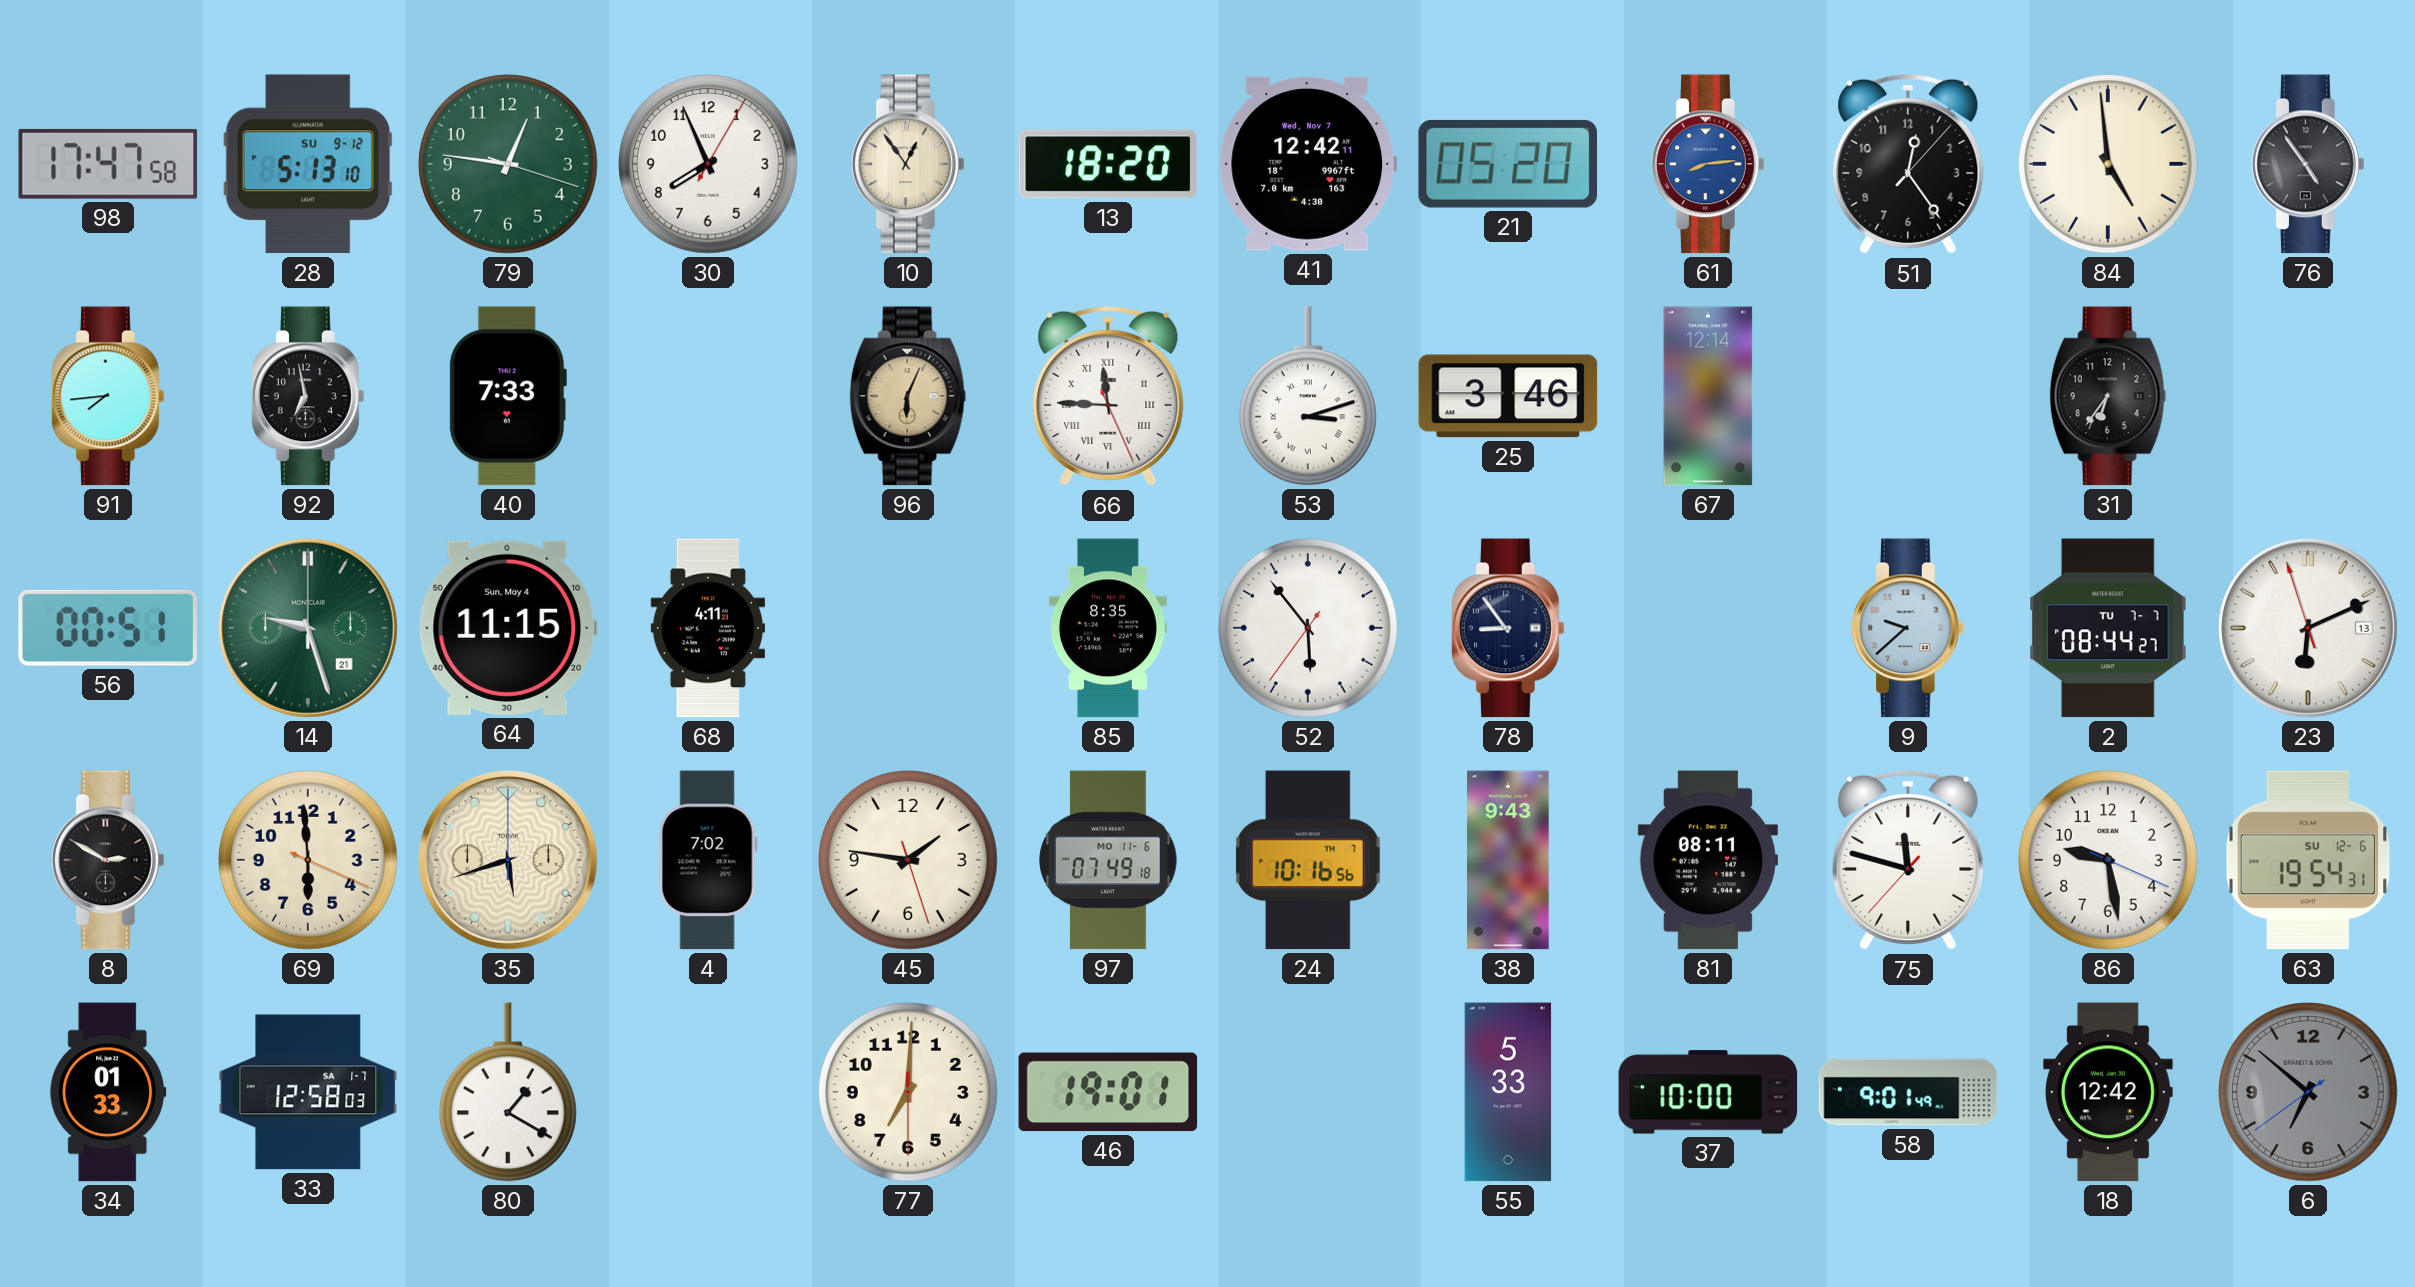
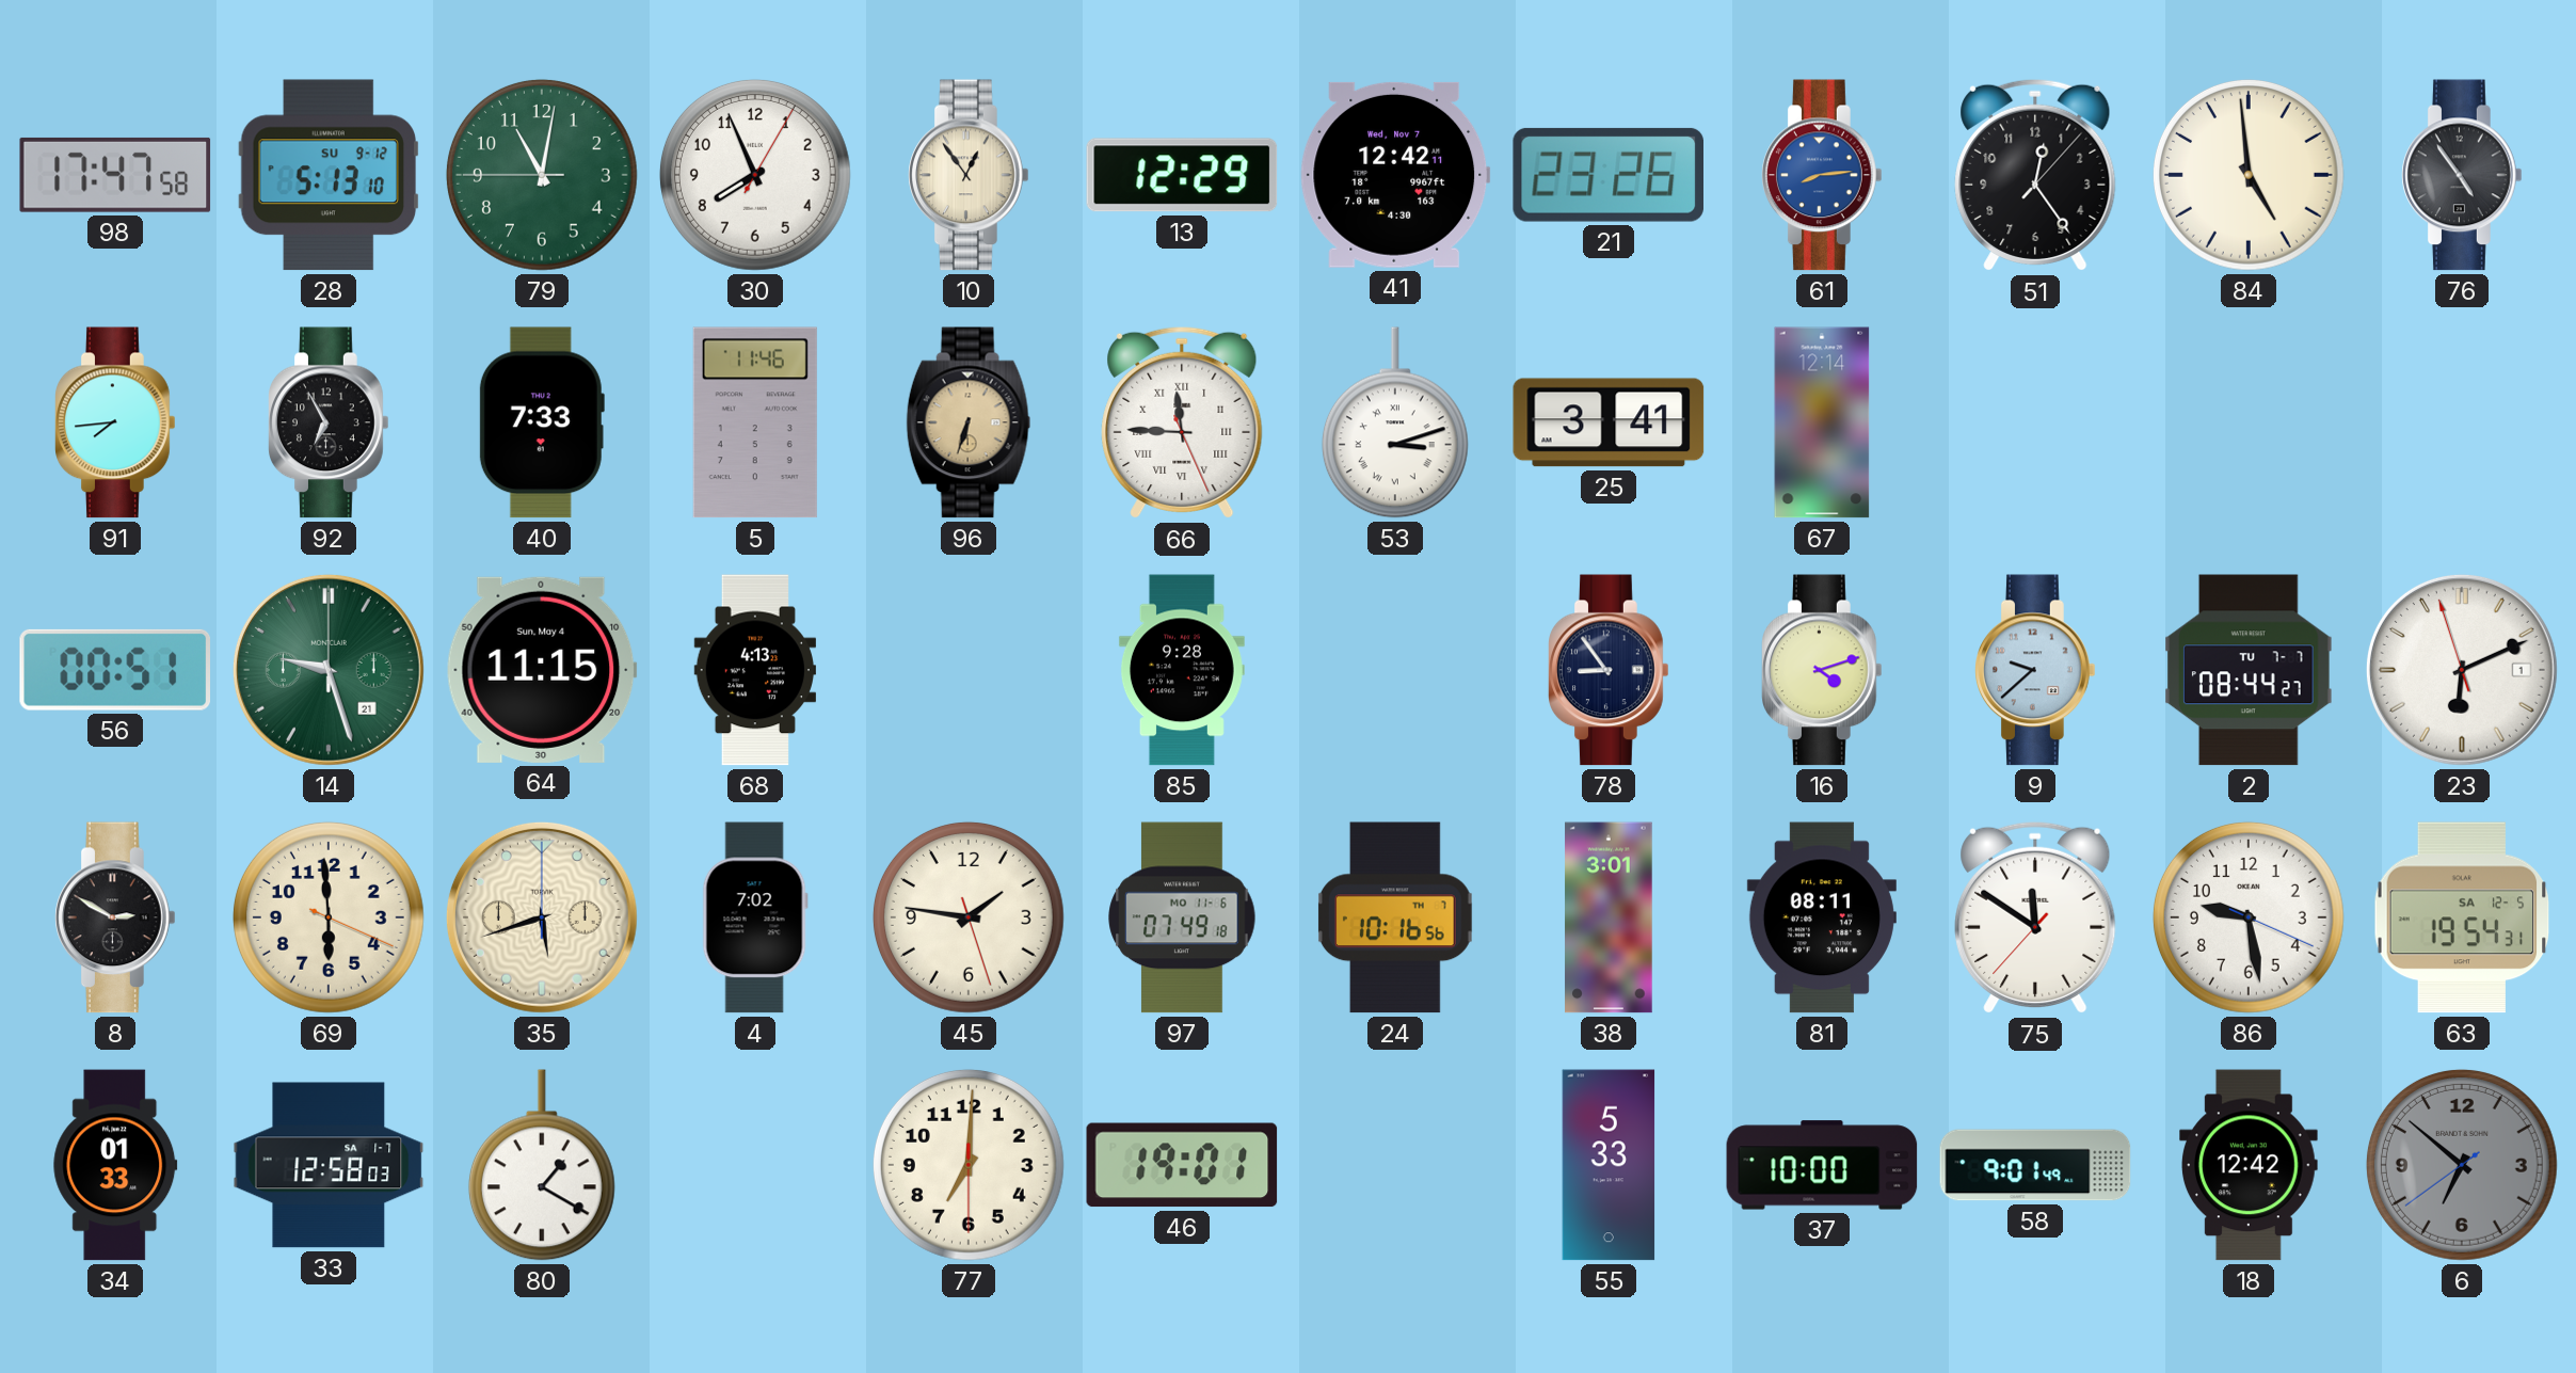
79: 12:46 -> 11:01 (542, 175)
13: 18:20 -> 12:29 (1182, 175)
21: 05:20 -> 23:26 (1607, 175)
92: 6:58 -> 6:55 (330, 422)
5: none -> 11:46 (755, 422)
96: 6:04 -> 6:33 (969, 422)
25: 3:46 -> 3:41 (1609, 422)
31: 6:36 -> none (2108, 396)
68: 4:11 -> 4:13 (754, 670)
85: 8:35 -> 9:28 (1182, 670)
52: 5:53 -> none (1308, 628)
16: none -> 4:12 (1823, 670)
23 date: 13 -> 1 (2462, 670)
38: 9:43 -> 3:01 (1609, 917)
75: 11:47 -> 11:50 (2035, 917)
63 date: SU 12-6 -> SA 12-5 (2462, 917)
